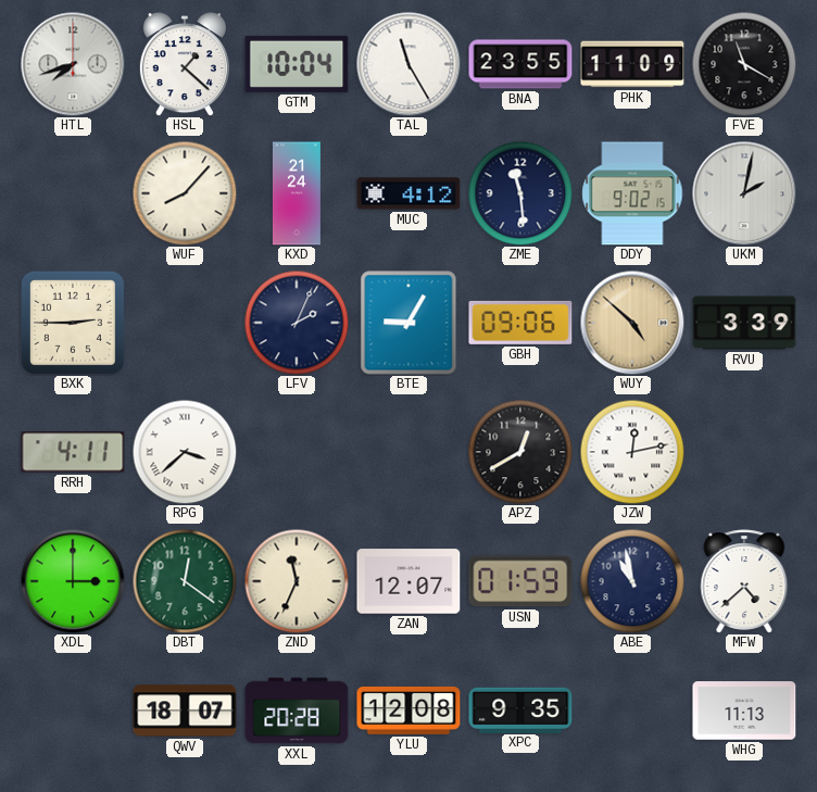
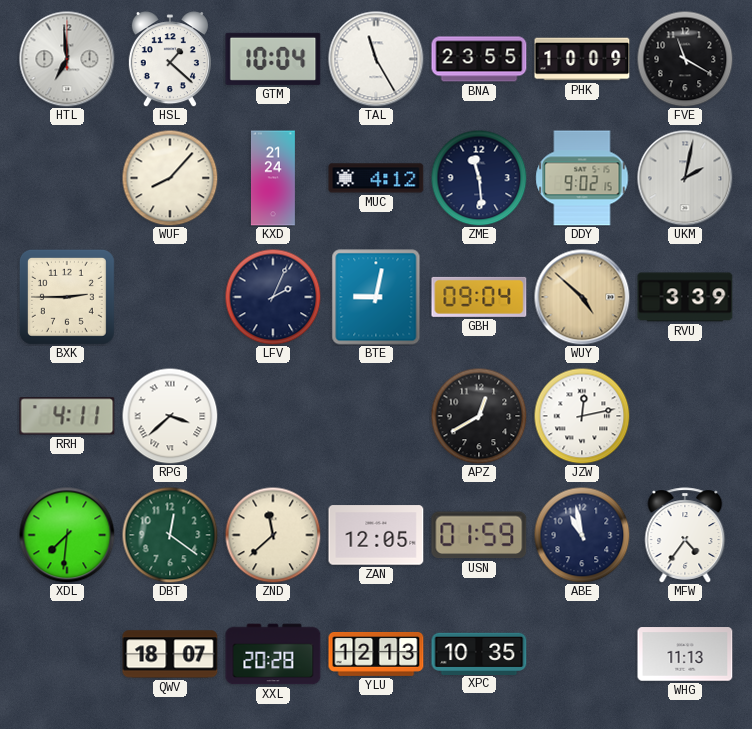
HTL: 7:42 -> 6:59 (67, 59)
PHK: 11:09 -> 10:09 (582, 59)
BTE: 9:05 -> 9:02 (376, 297)
GBH: 09:06 -> 09:04 (479, 297)
XDL: 3:00 -> 7:31 (67, 535)
ZND: 11:34 -> 11:38 (273, 535)
ZAN: 12:07 -> 12:05 (376, 535)
MFW: 4:38 -> 4:36 (685, 535)
YLU: 12:08 -> 12:13 (376, 654)
XPC: 9:35 -> 10:35 (479, 653)
